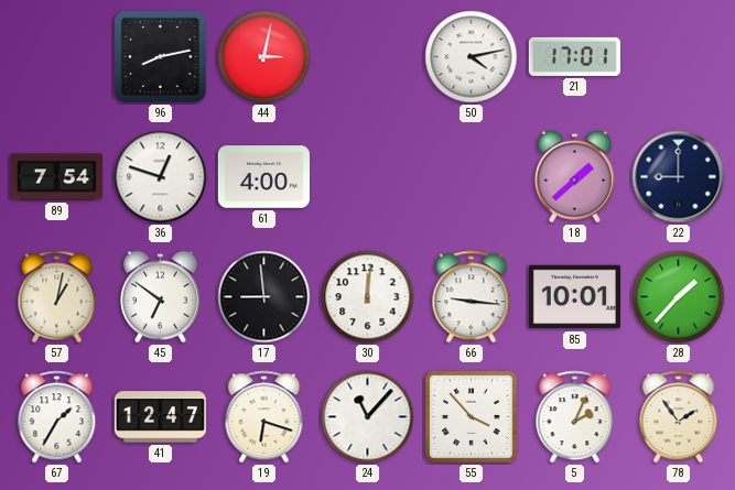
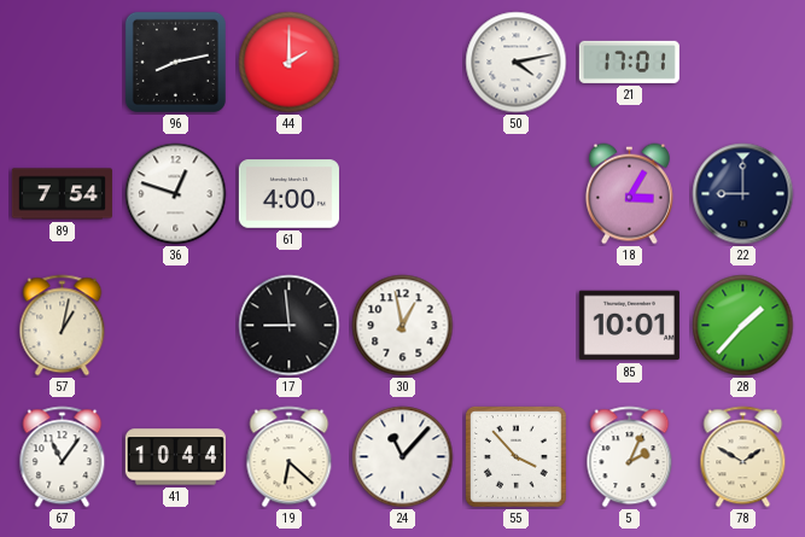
44: 3:02 -> 2:00 (290, 63)
18: 1:38 -> 3:05 (629, 194)
45: 6:51 -> none (160, 297)
30: 12:01 -> 12:58 (403, 326)
66: 9:16 -> none (472, 297)
67: 1:35 -> 11:06 (63, 457)
41: 12:47 -> 10:44 (175, 457)
19: 6:18 -> 6:22 (290, 457)
78: 1:54 -> 1:50 (743, 457)
